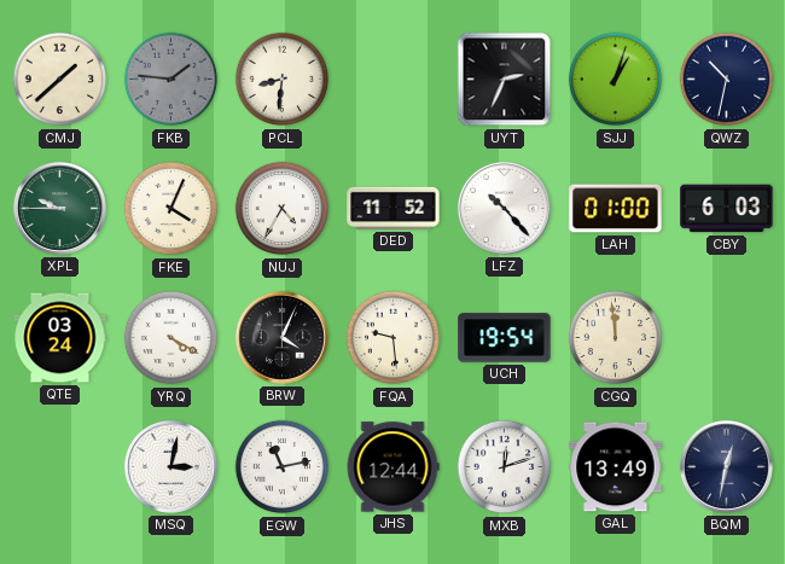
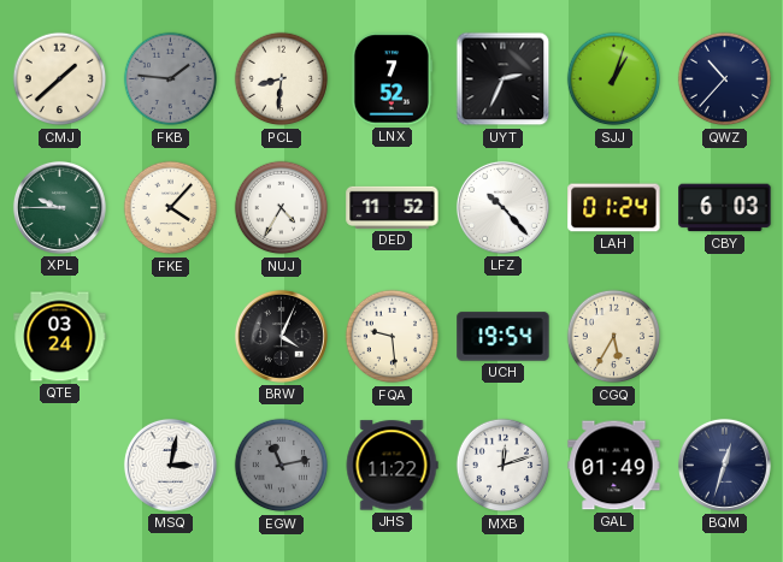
LNX: none -> 7:52 (391, 79)
QWZ: 10:32 -> 10:37 (725, 79)
FKE: 4:04 -> 4:07 (171, 208)
LAH: 01:00 -> 01:24 (614, 208)
YRQ: 4:20 -> none (171, 338)
CGQ: 11:59 -> 5:35 (614, 337)
EGW dial: white -> grey (282, 466)
JHS: 12:44 -> 11:22 (391, 466)
GAL: 13:49 -> 01:49 (614, 466)
BQM: 12:32 -> 12:33 (724, 465)
